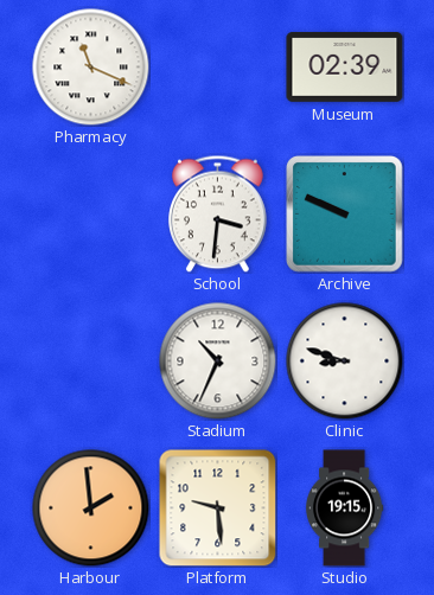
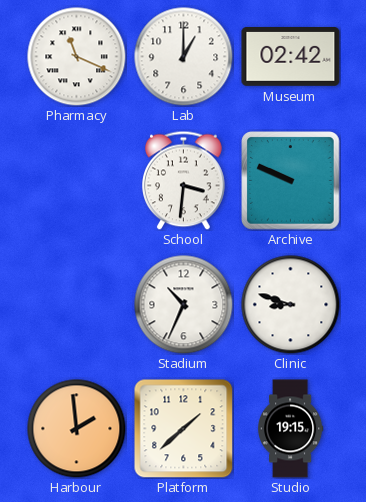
Lab: none -> 1:00 (184, 57)
Museum: 02:39 -> 02:42 (291, 57)
Platform: 9:29 -> 1:38 (183, 428)
